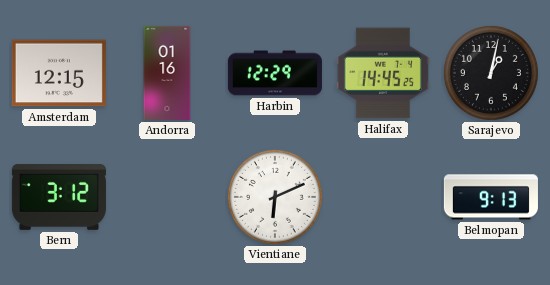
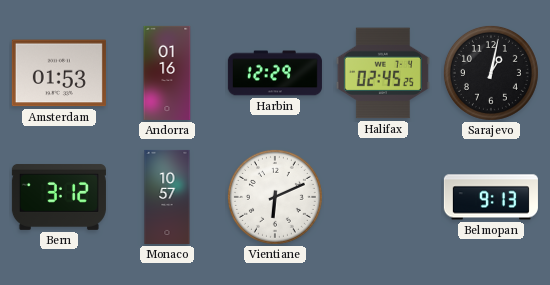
Amsterdam: 12:15 -> 01:53 (59, 73)
Halifax: 14:45 -> 02:45 (383, 73)
Monaco: none -> 10:57 (167, 197)
